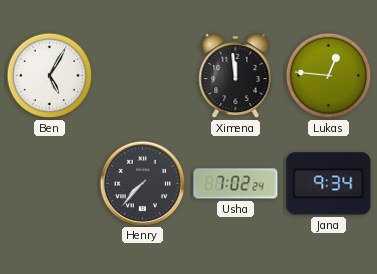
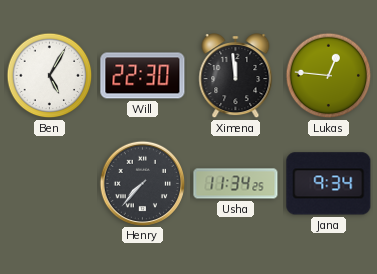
Will: none -> 22:30 (143, 76)
Usha: 7:02 -> 11:34 (236, 184)
